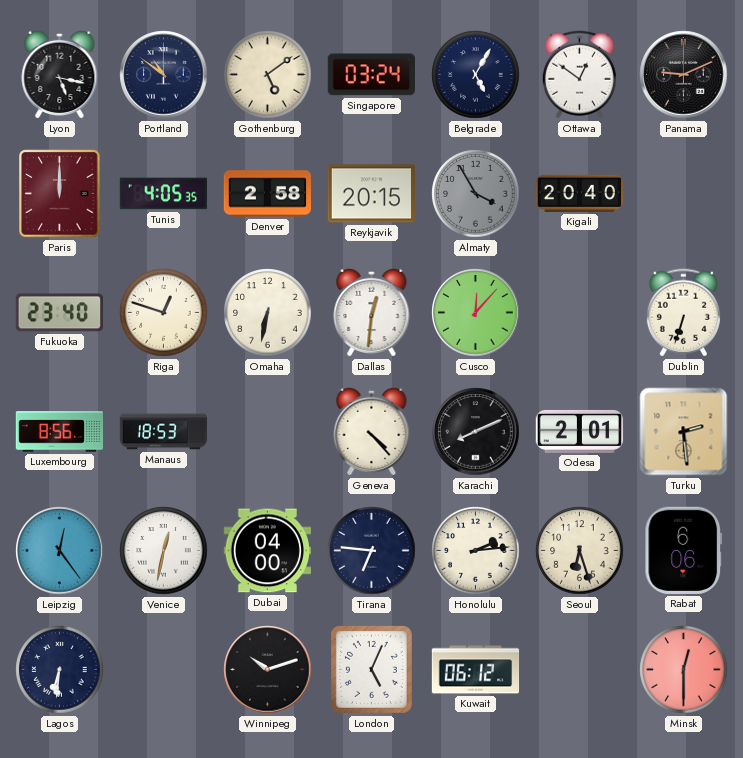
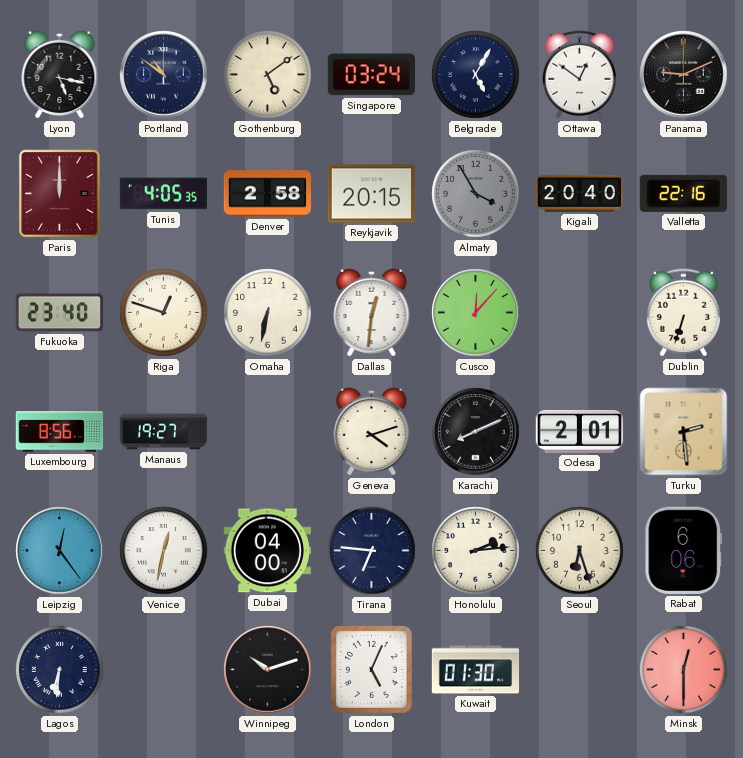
Valletta: none -> 22:16 (683, 193)
Manaus: 18:53 -> 19:27 (164, 432)
Geneva: 4:23 -> 4:12 (372, 431)
Kuwait: 06:12 -> 01:30 (476, 670)
